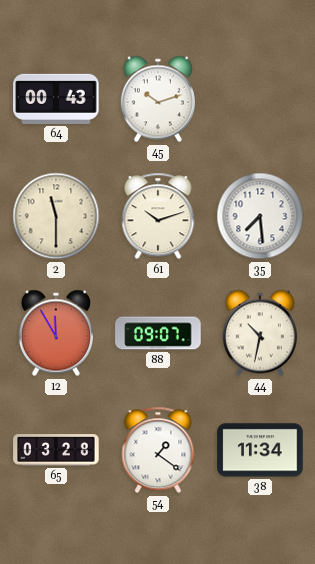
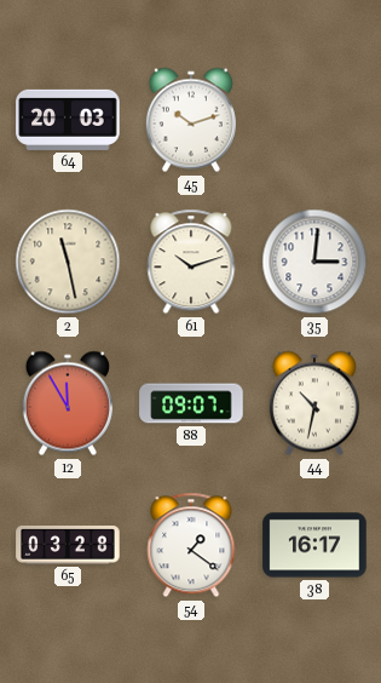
64: 00:43 -> 20:03 (68, 120)
2: 11:30 -> 11:28 (68, 262)
35: 7:29 -> 3:01 (314, 262)
38: 11:34 -> 16:17 (314, 545)
